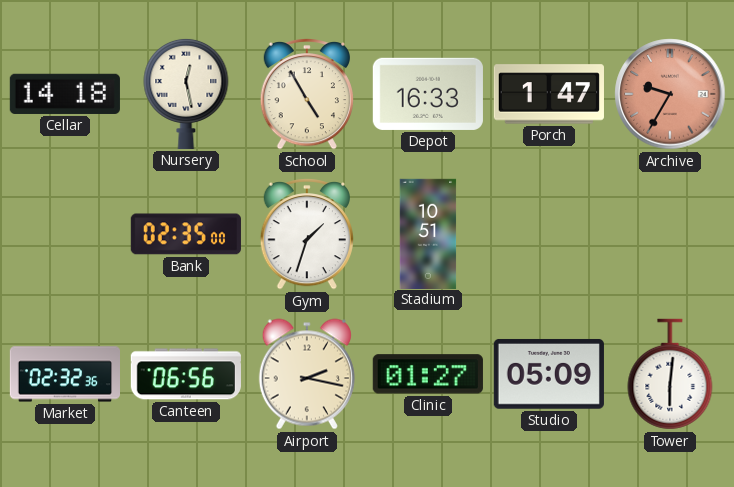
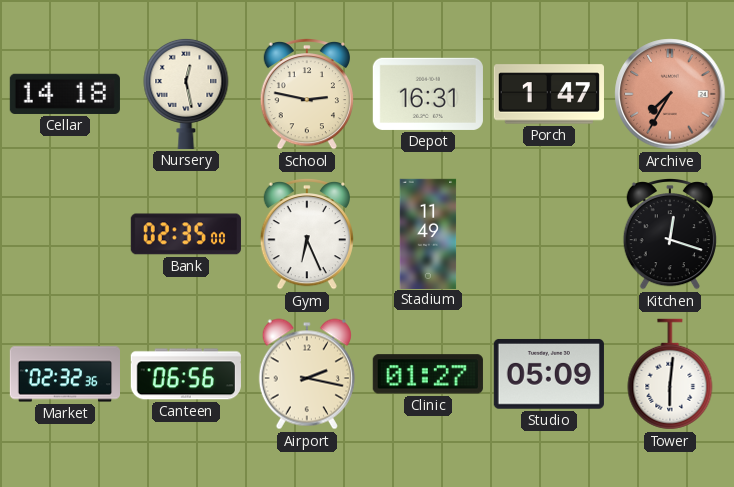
School: 4:55 -> 2:47 (307, 95)
Depot: 16:33 -> 16:31 (428, 94)
Archive: 9:35 -> 7:35 (670, 94)
Gym: 1:33 -> 6:26 (307, 235)
Stadium: 10:51 -> 11:49 (428, 233)
Kitchen: none -> 12:18 (670, 235)
